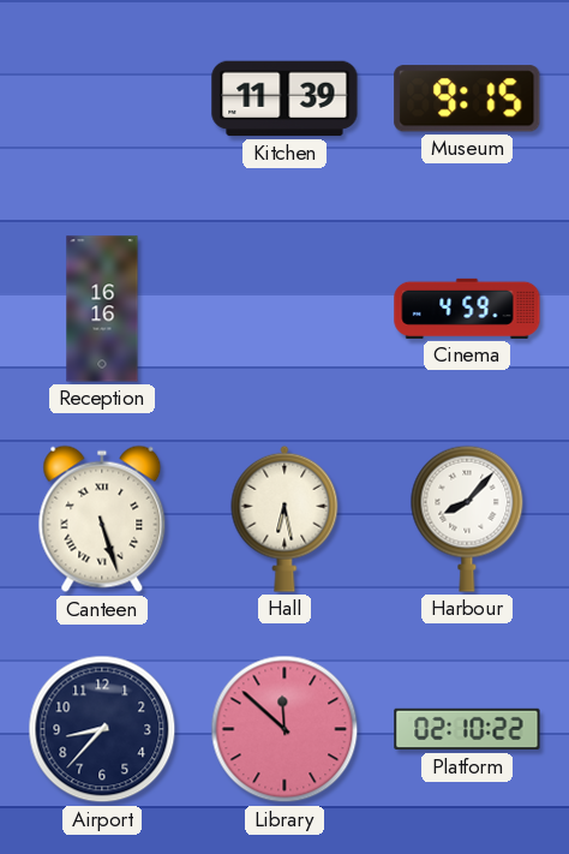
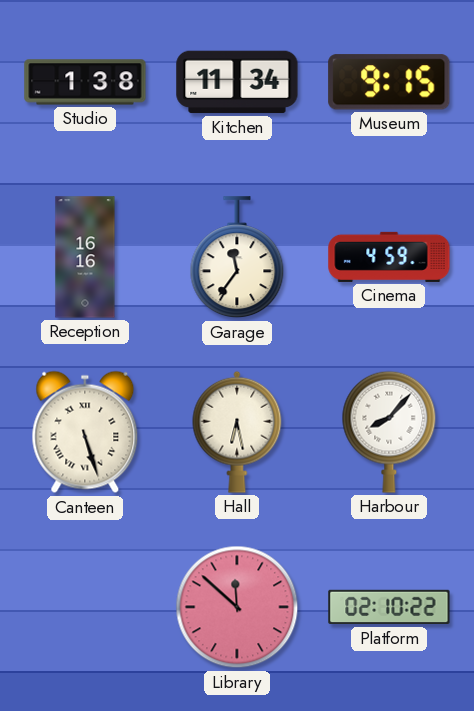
Studio: none -> 1:38 (85, 82)
Kitchen: 11:39 -> 11:34 (237, 82)
Garage: none -> 11:36 (237, 258)
Airport: 8:37 -> none (102, 729)
